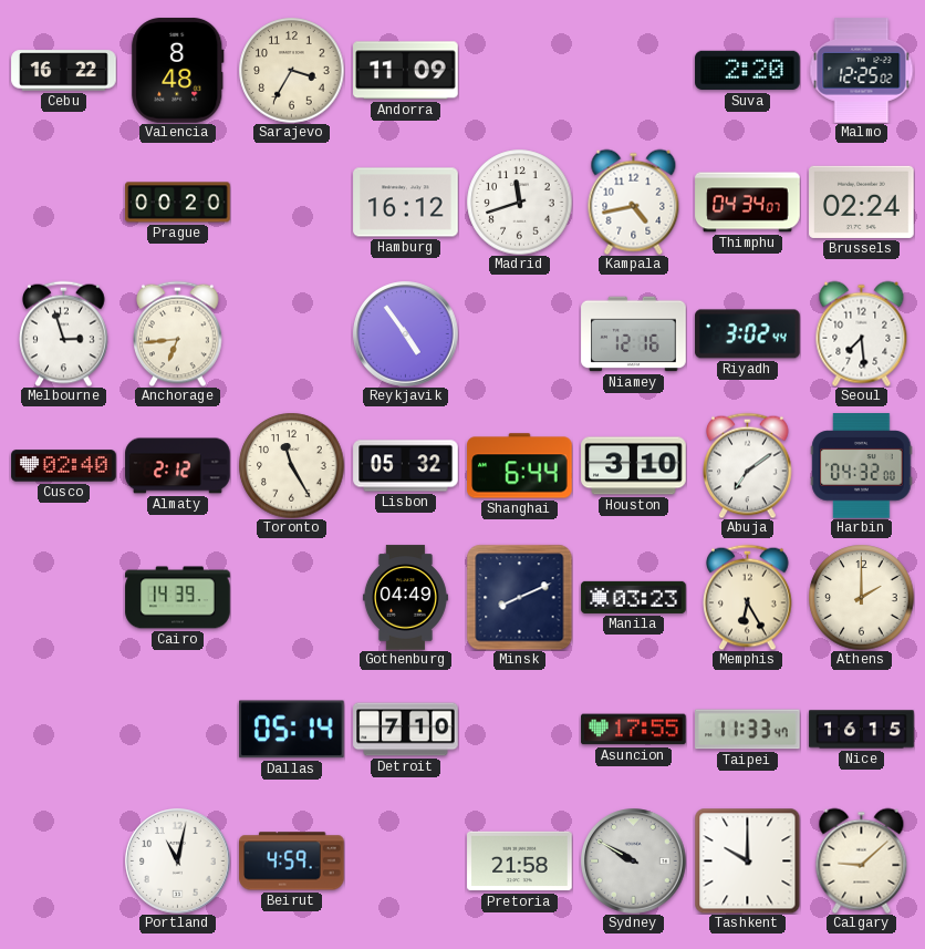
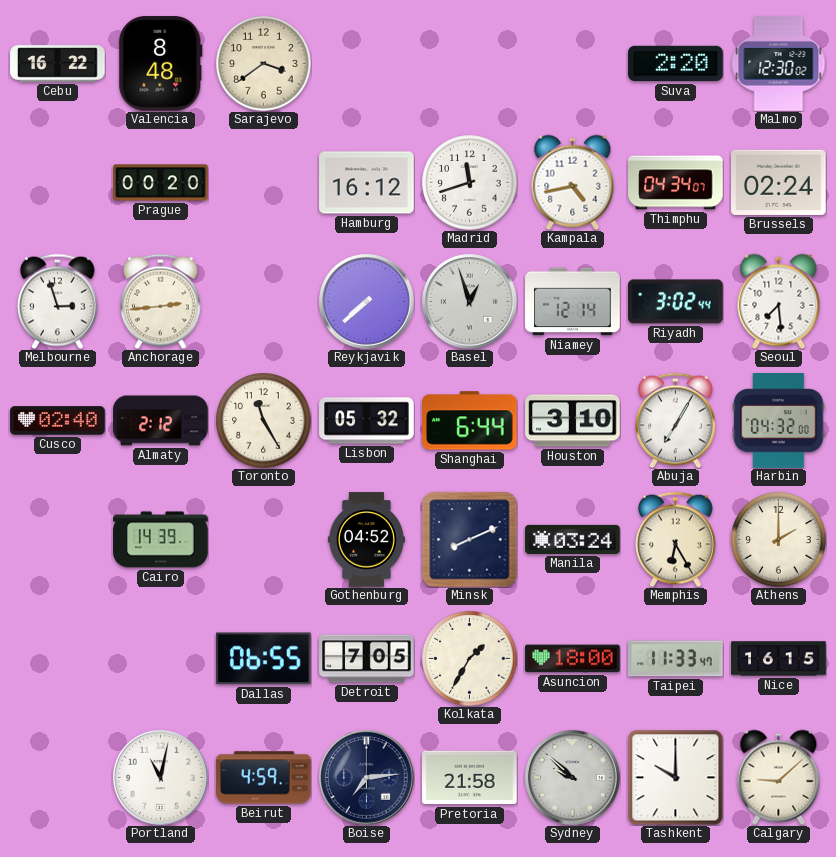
Sarajevo: 3:35 -> 3:39 (263, 63)
Andorra: 11:09 -> none (406, 71)
Malmo: 12:25 -> 12:30 (779, 64)
Anchorage: 6:44 -> 2:44 (161, 301)
Reykjavik: 4:54 -> 7:38 (367, 302)
Basel: none -> 12:57 (470, 302)
Niamey: 12:16 -> 12:14 (573, 302)
Abuja: 7:09 -> 7:05 (676, 420)
Gothenburg: 04:49 -> 04:52 (366, 540)
Manila: 03:23 -> 03:24 (573, 539)
Dallas: 05:14 -> 06:55 (263, 659)
Detroit: 7:10 -> 7:05 (367, 659)
Kolkata: none -> 1:35 (469, 658)
Asuncion: 17:55 -> 18:00 (573, 659)
Boise: none -> 7:14 (367, 778)
Sydney: 9:50 -> 9:52 (573, 778)
